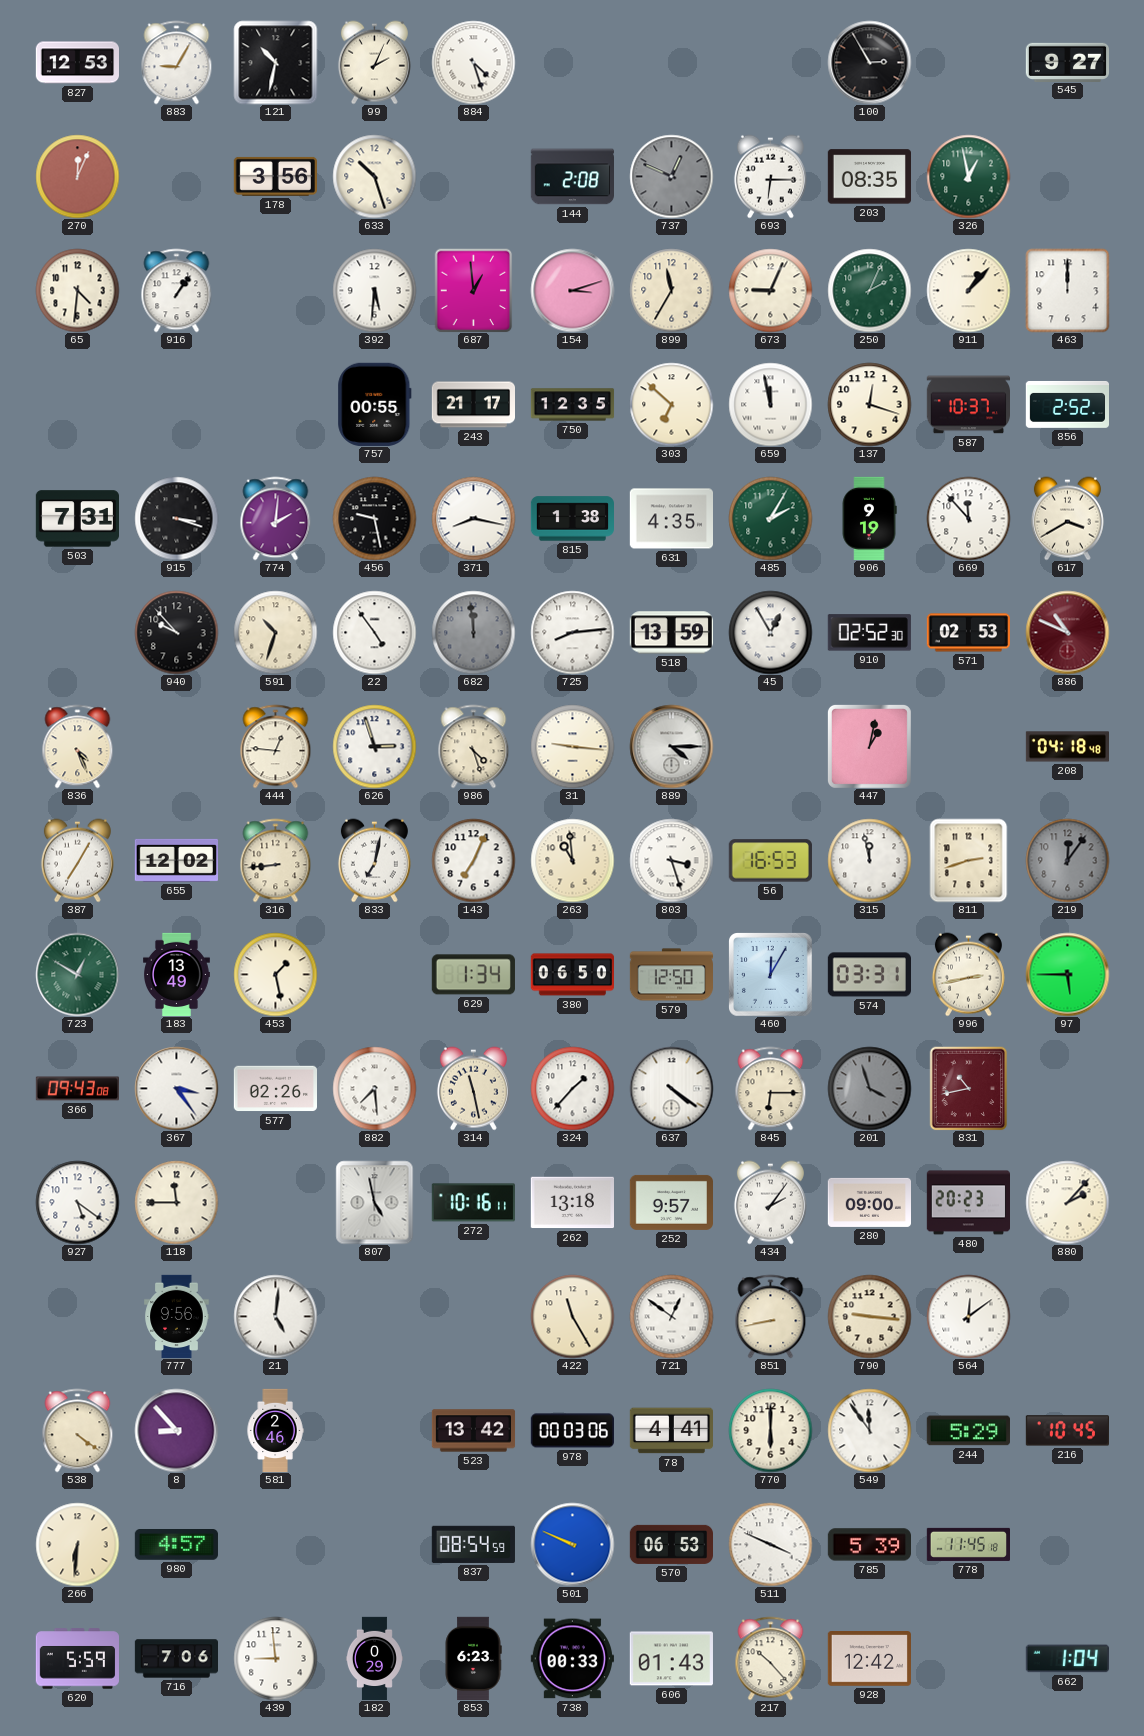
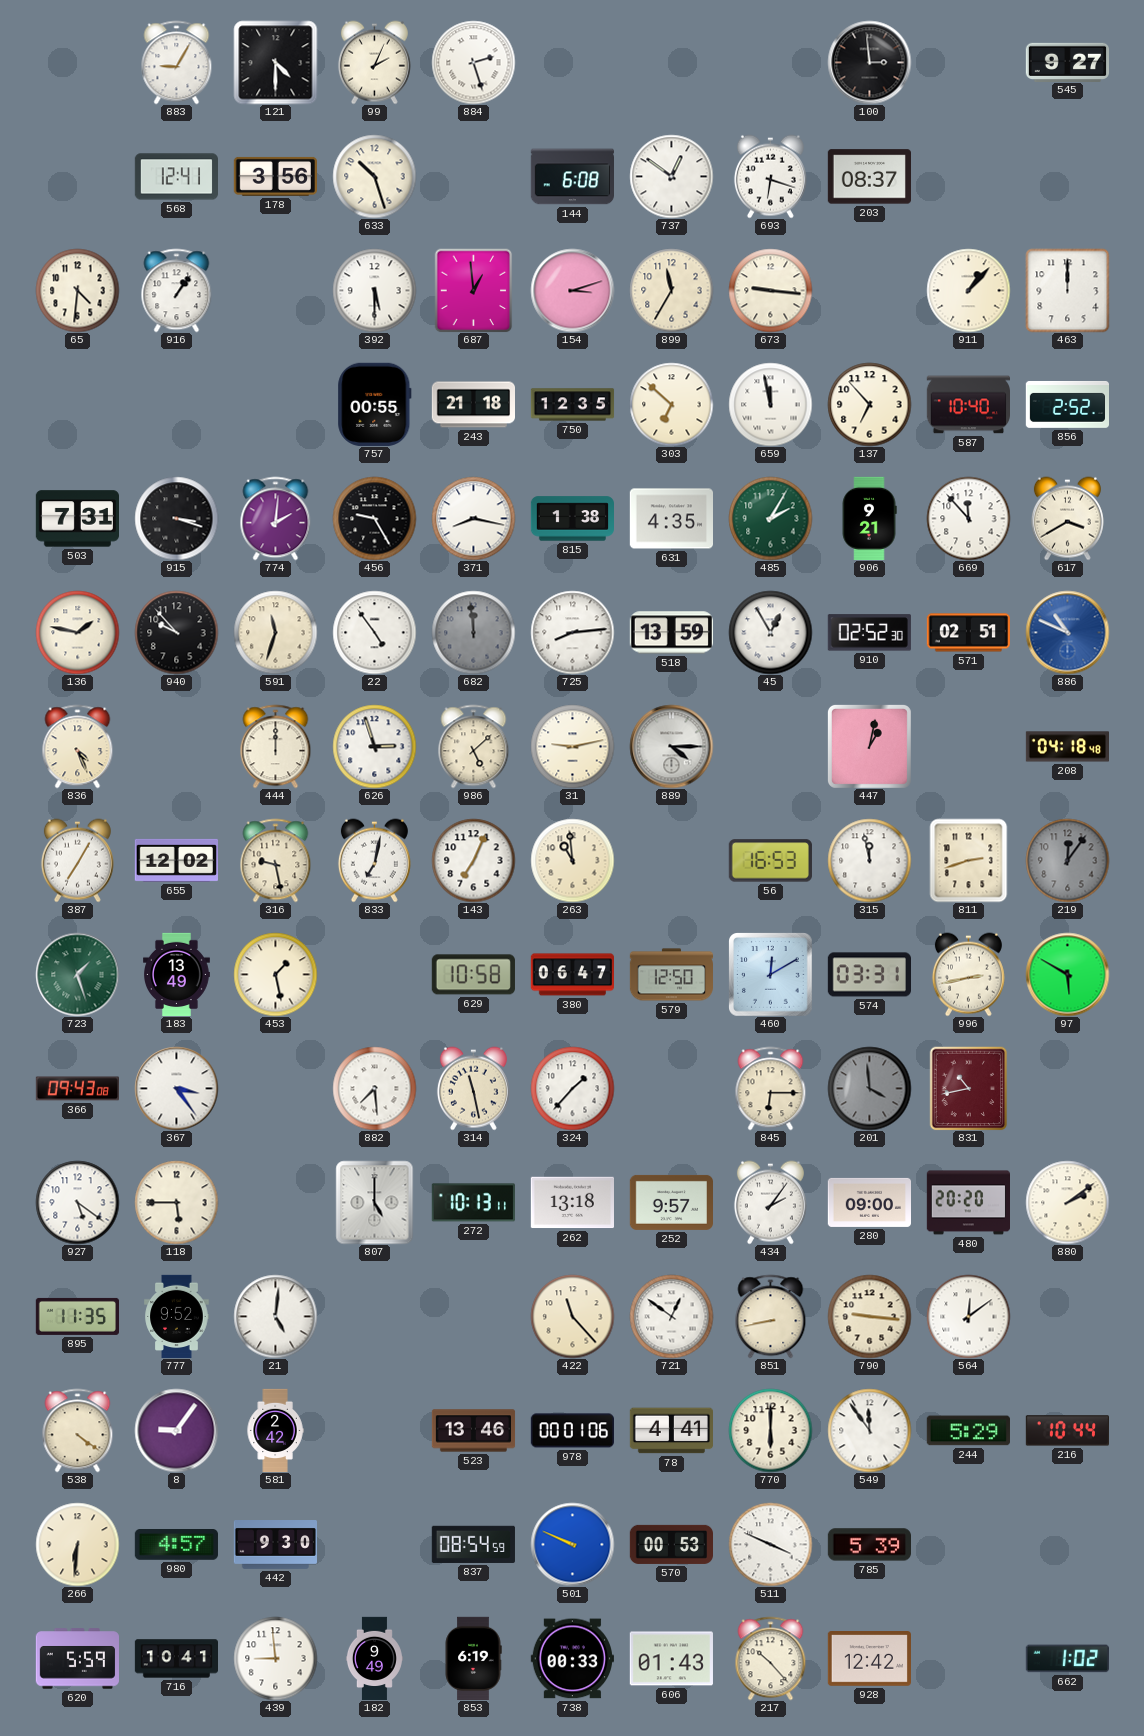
827: 12:53 -> none (77, 63)
121: 10:32 -> 4:30 (275, 62)
884: 4:27 -> 2:27 (473, 62)
100: 2:55 -> 2:59 (869, 62)
270: 12:04 -> none (77, 176)
568: none -> 12:41 (176, 177)
144: 2:08 -> 6:08 (572, 177)
737: 12:49 -> 12:51 (671, 176)
737 dial: grey -> white (671, 176)
693: 6:15 -> 6:18 (770, 176)
203: 08:35 -> 08:37 (869, 177)
326: 12:58 -> none (968, 176)
392: 5:31 -> 5:30 (374, 290)
673: 9:04 -> 9:16 (770, 290)
250: 2:04 -> none (869, 290)
243: 21:17 -> 21:18 (473, 405)
137: 12:18 -> 6:53 (869, 404)
587: 10:37 -> 10:40 (968, 405)
456: 9:28 -> 9:25 (374, 518)
906: 9:19 -> 9:21 (869, 518)
136: none -> 1:47 (77, 632)
591: 10:33 -> 11:33 (275, 632)
571: 02:53 -> 02:51 (968, 633)
886 dial: burgundy -> blue (1067, 632)
444: 12:46 -> 12:00 (276, 746)
986: 4:27 -> 5:08 (474, 746)
31: 9:16 -> 9:13 (572, 746)
316: 8:44 -> 9:28 (276, 860)
803: 3:27 -> none (671, 860)
723: 12:50 -> 1:27 (77, 974)
629: 1:34 -> 10:58 (473, 975)
380: 06:50 -> 06:47 (572, 975)
460: 12:05 -> 12:10 (770, 974)
97: 5:45 -> 5:50 (1067, 974)
577: 02:26 -> none (275, 1089)
637: 4:21 -> none (671, 1088)
201: 3:57 -> 3:59 (869, 1088)
118: 11:45 -> 5:45 (176, 1202)
807: 4:58 -> 5:00 (375, 1202)
272: 10:16 -> 10:13 (473, 1203)
480: 20:23 -> 20:20 (968, 1203)
880: 2:07 -> 2:09 (1067, 1202)
895: none -> 11:35 (77, 1316)
777: 9:56 -> 9:52 (177, 1316)
422: 11:25 -> 11:23 (572, 1316)
8: 8:53 -> 9:06 (176, 1430)
581: 2:46 -> 2:42 (275, 1430)
523: 13:42 -> 13:46 (473, 1431)
978: 00:03 -> 00:01 (572, 1431)
216: 10:45 -> 10:44 (1067, 1431)
442: none -> 9:30 (275, 1545)
570: 06:53 -> 00:53 (671, 1544)
778: 11:45 -> none (968, 1544)
716: 7:06 -> 10:41 (176, 1659)
182: 0:29 -> 9:49 (374, 1658)
853: 6:23 -> 6:19 (473, 1658)
662: 1:04 -> 1:02 (1067, 1659)
